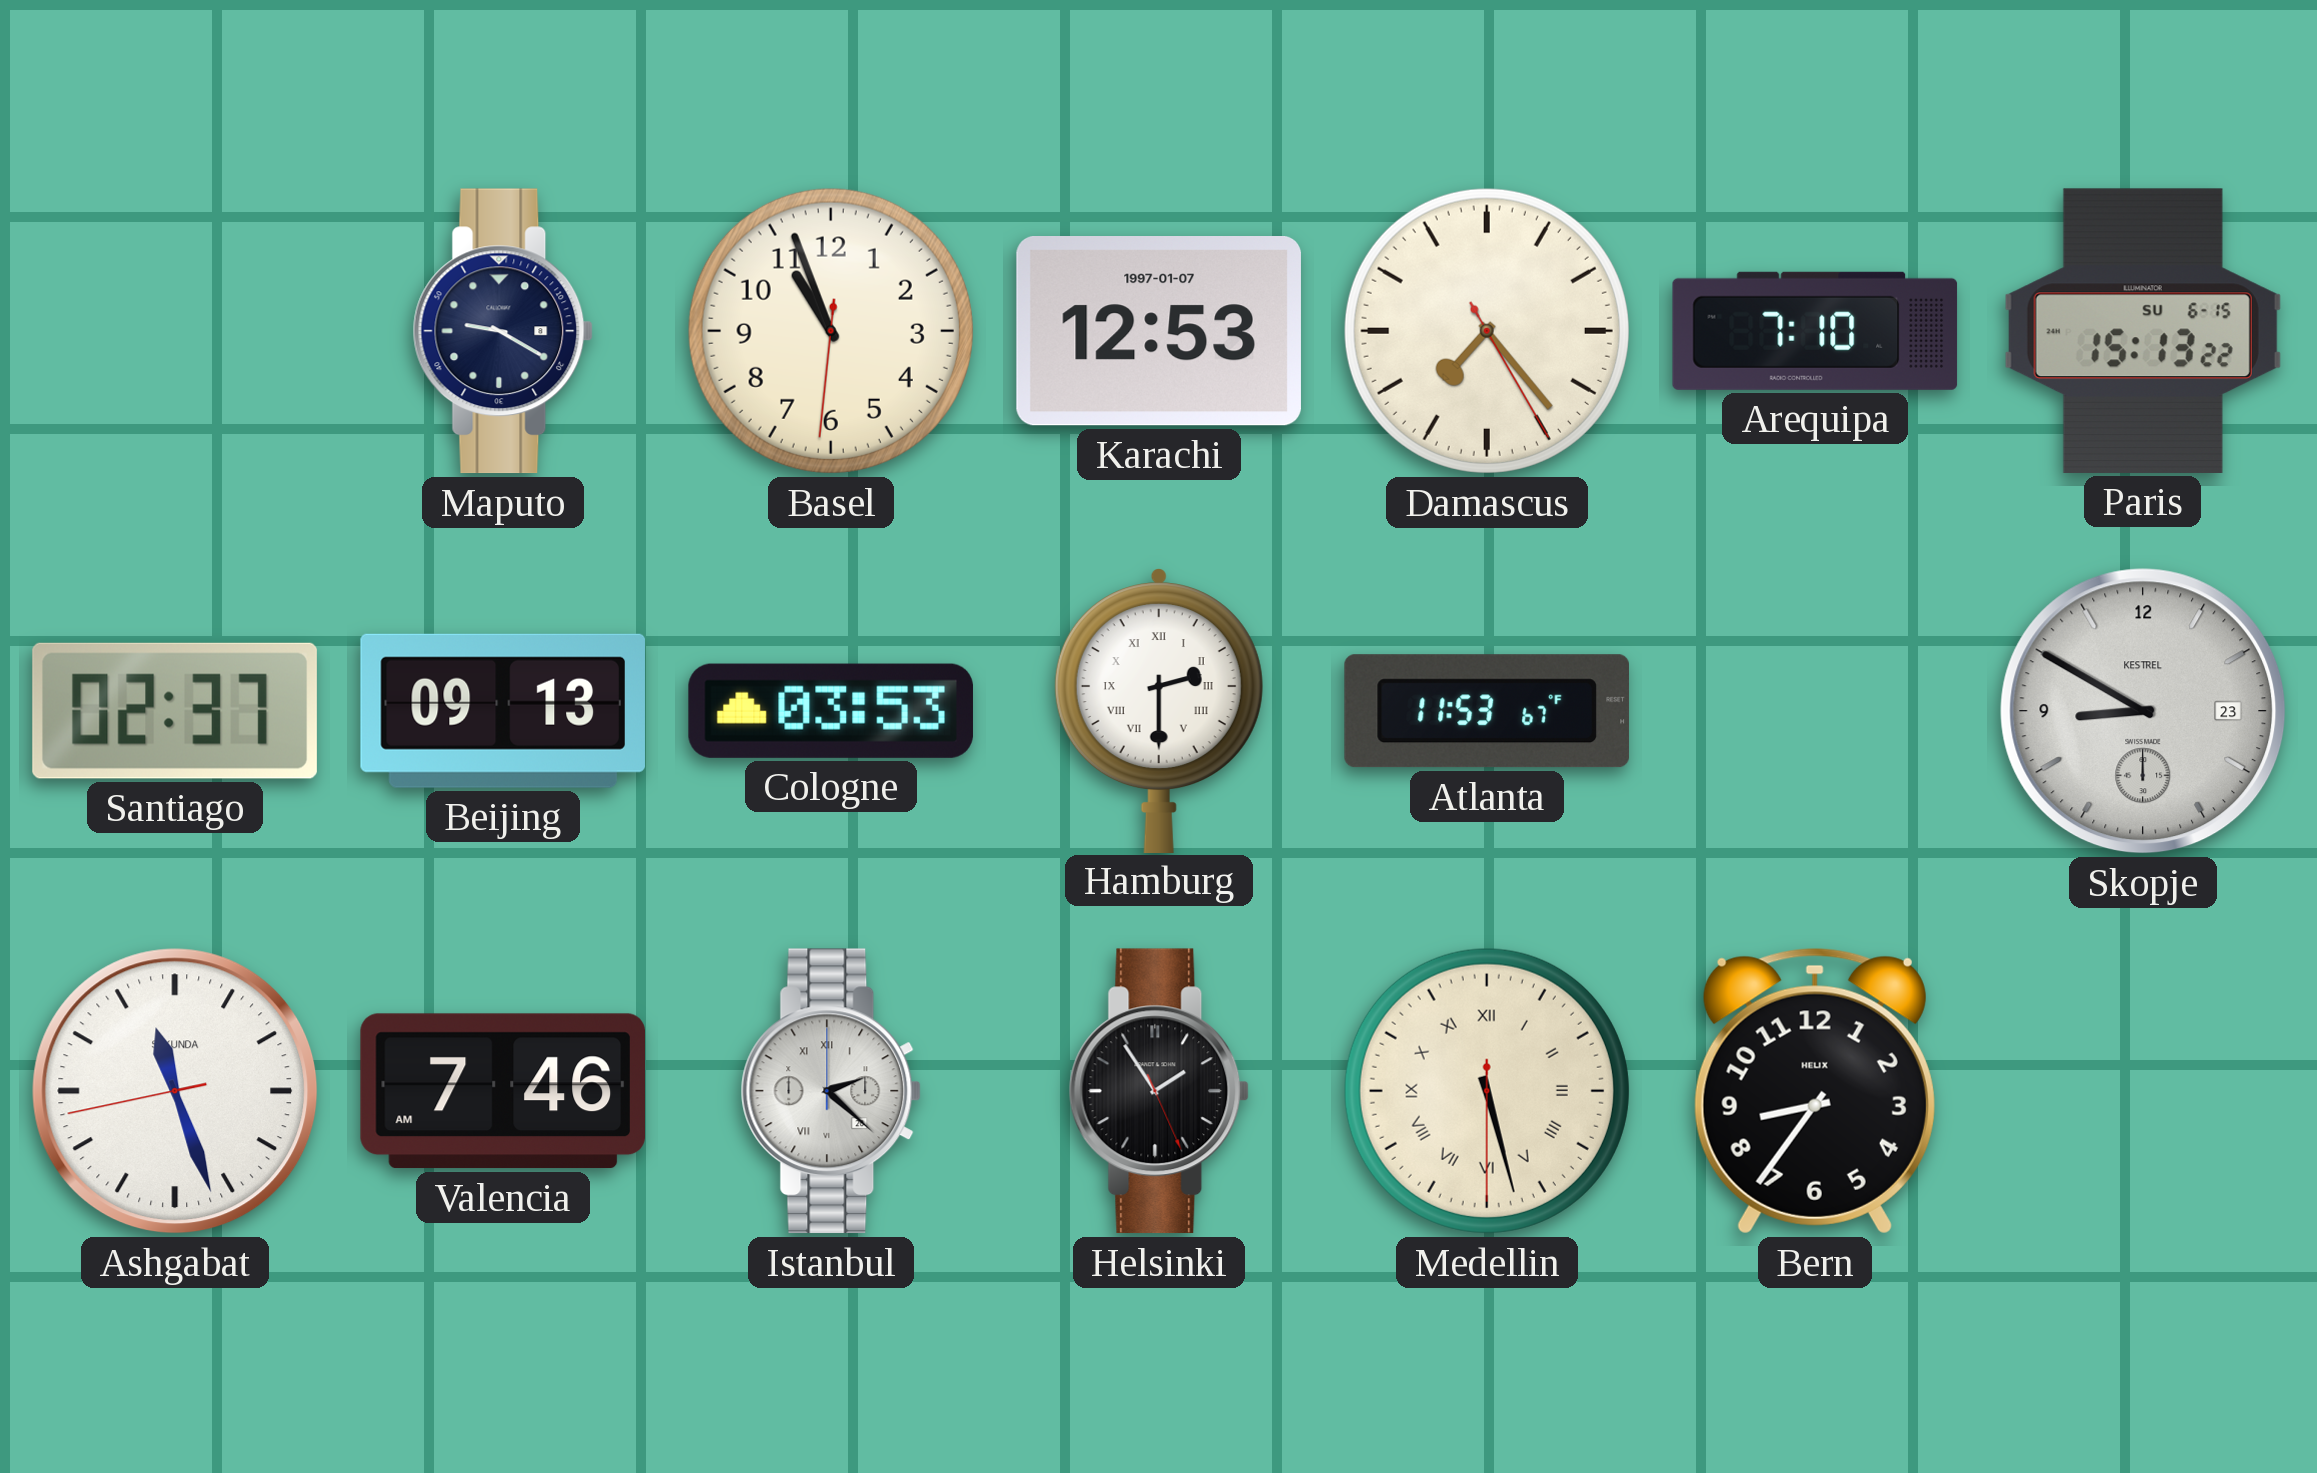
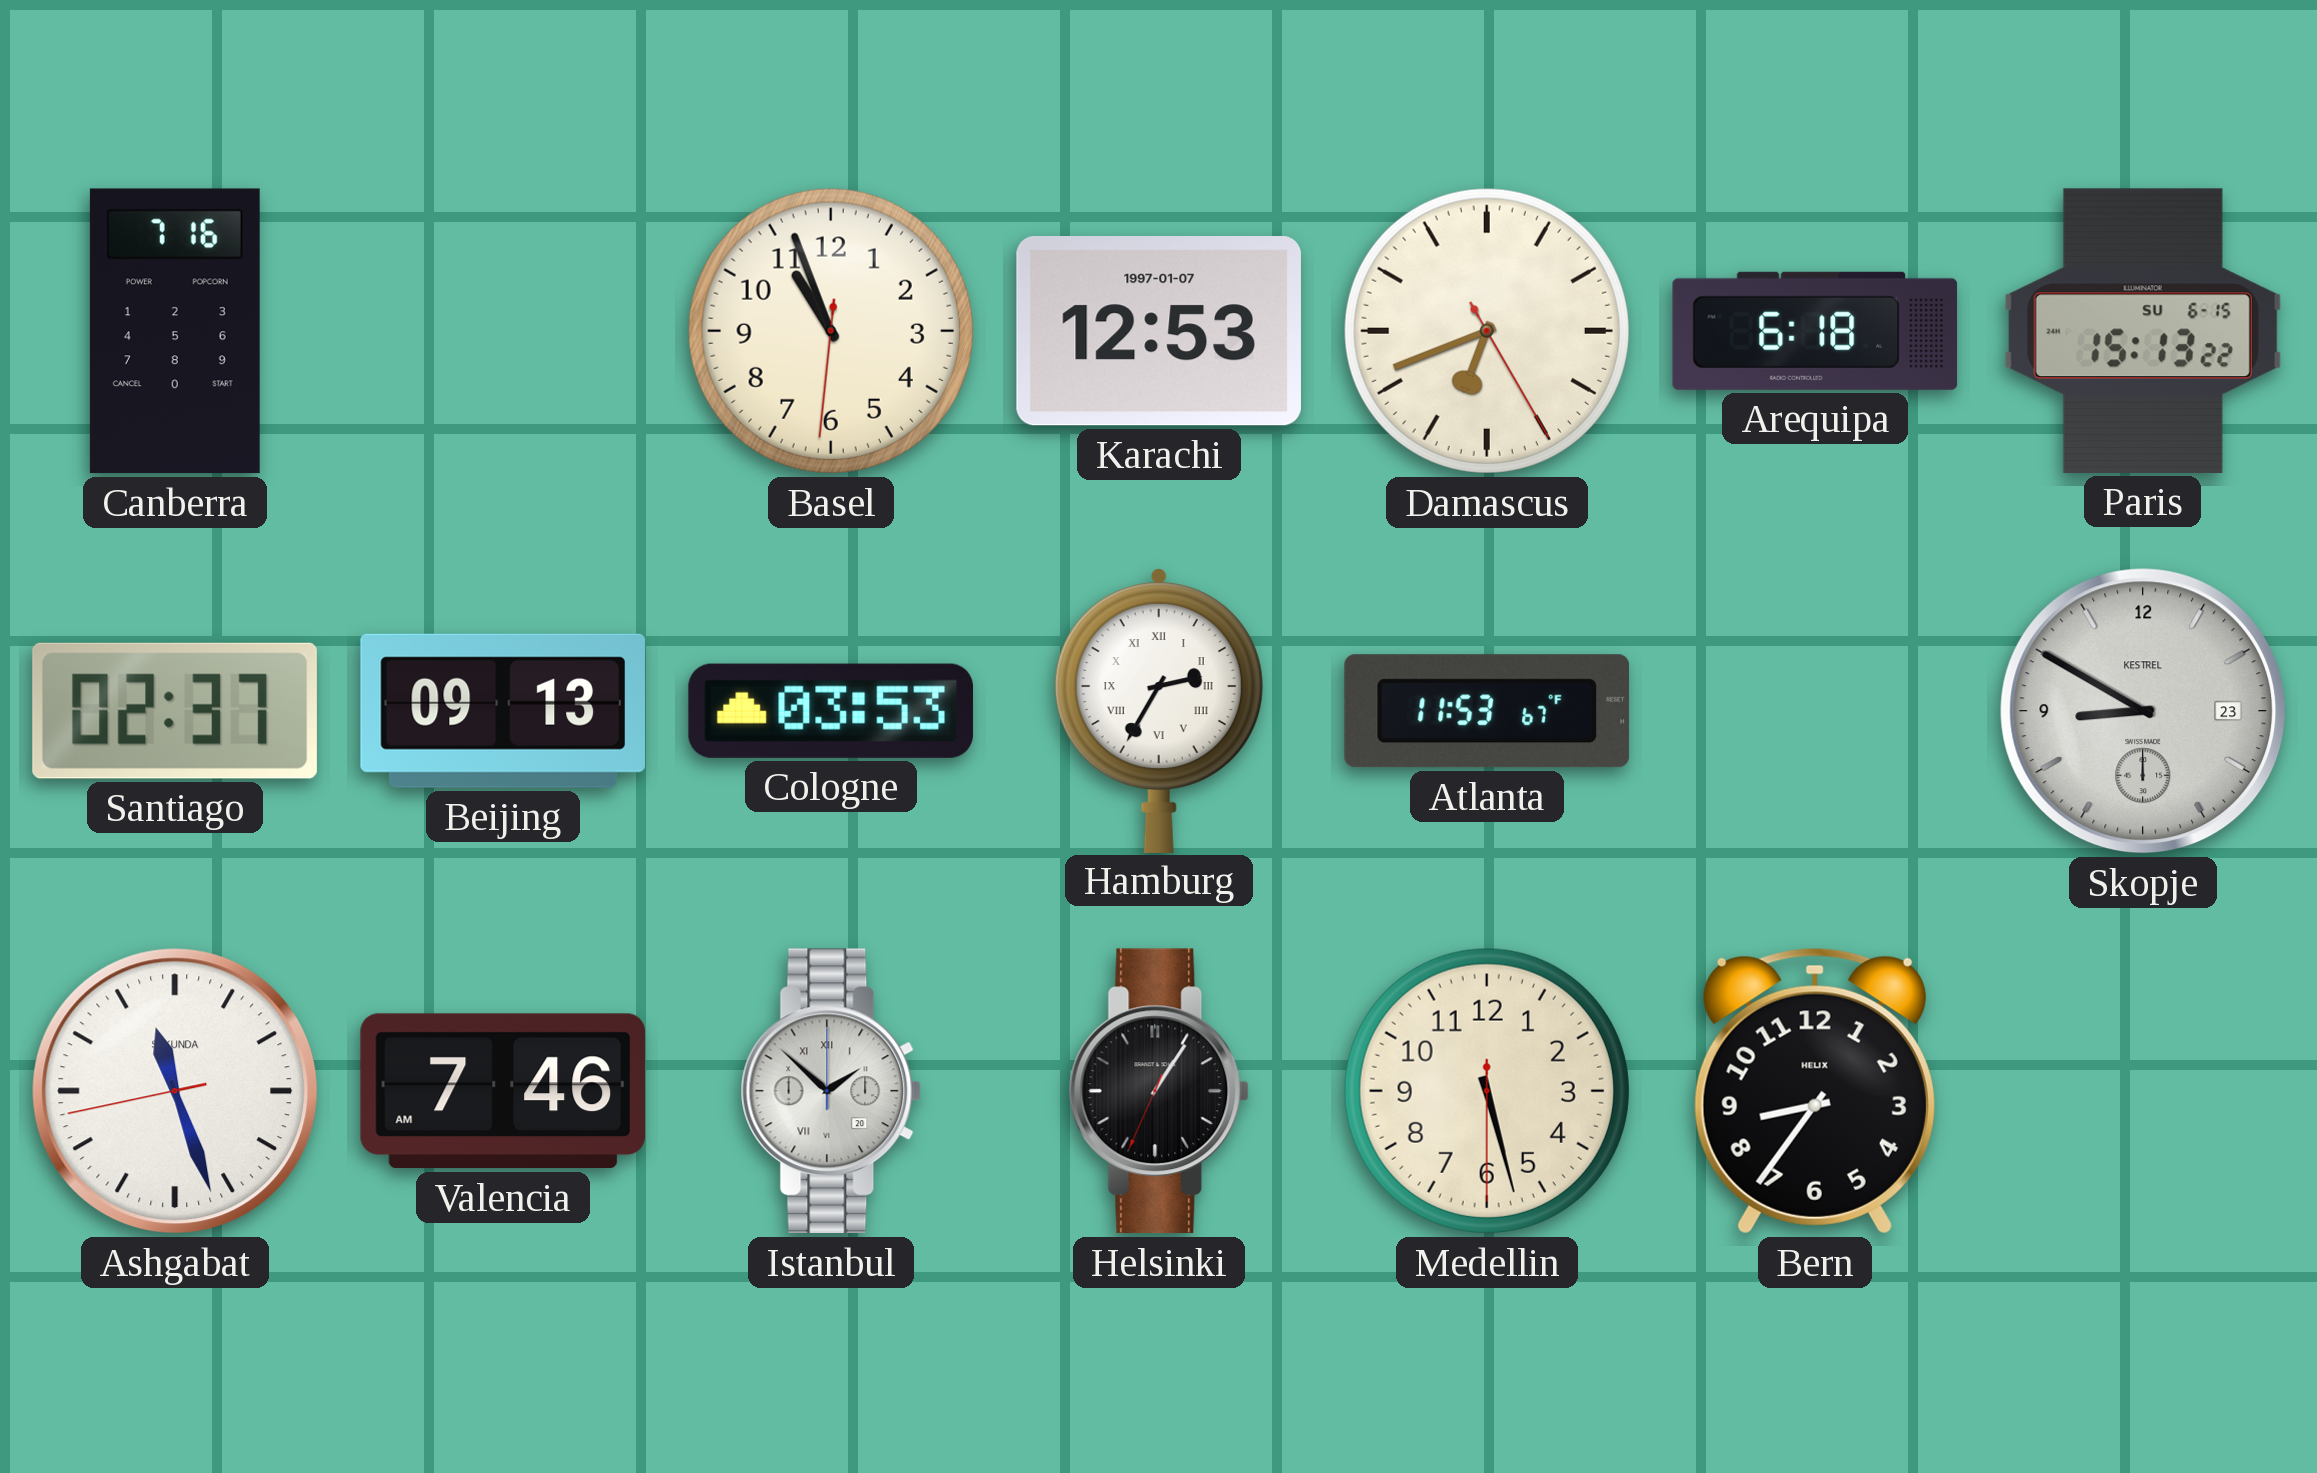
Canberra: none -> 7:16 (175, 331)
Maputo: 9:20 -> none (503, 331)
Damascus: 7:23 -> 6:41 (1487, 331)
Arequipa: 7:10 -> 6:18 (1815, 331)
Hamburg: 2:30 -> 2:35 (1159, 710)
Istanbul: 2:22 -> 1:52 (831, 1091)
Helsinki: 1:54 -> 1:05 (1159, 1091)
Medellin numerals: Roman -> Arabic (1487, 1091)
